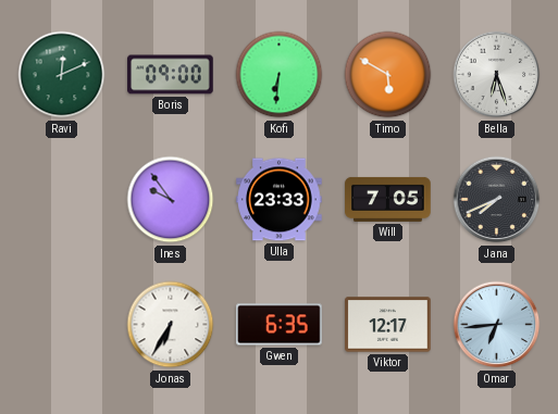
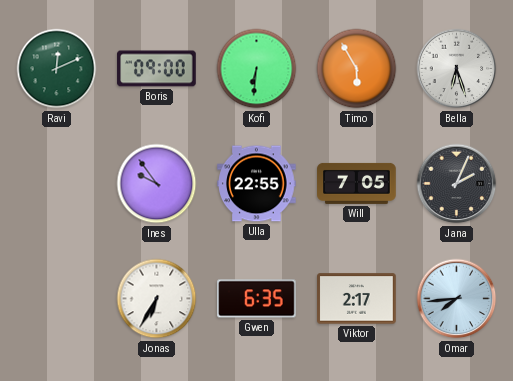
Timo: 5:50 -> 5:55 (357, 69)
Ulla: 23:33 -> 22:55 (257, 184)
Jana: 7:41 -> 2:04 (457, 184)
Viktor: 12:17 -> 2:17 (357, 299)
Omar: 6:44 -> 7:44 (457, 299)
